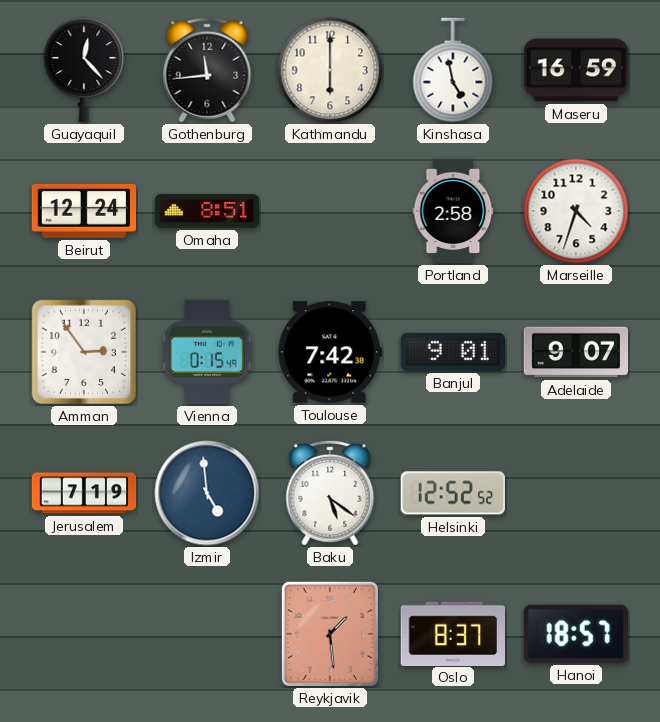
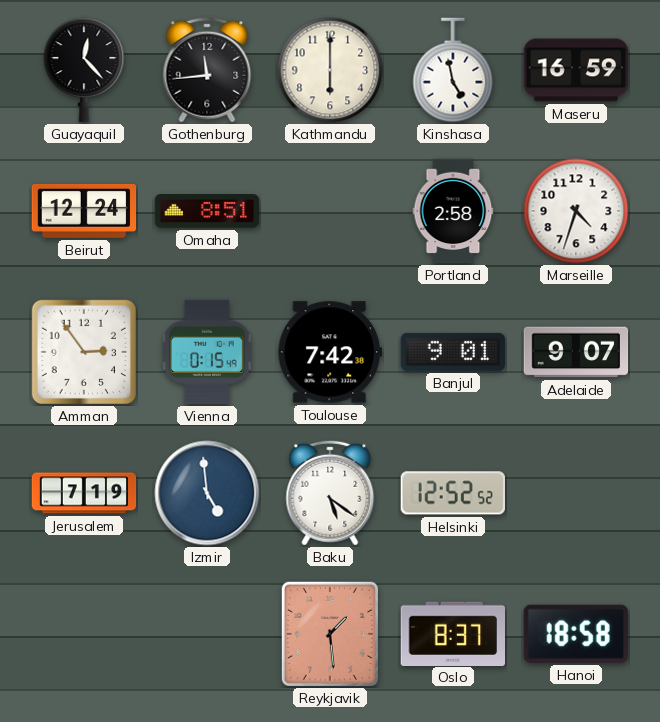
Hanoi: 18:57 -> 18:58 (576, 634)
